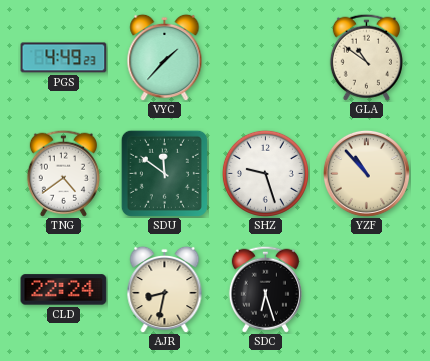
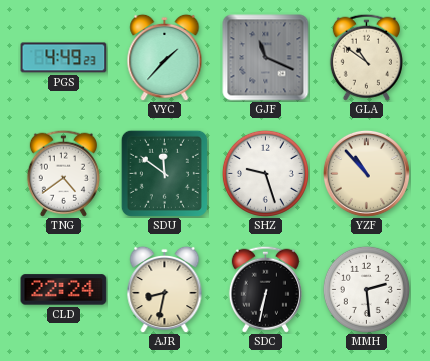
GJF: none -> 11:19 (266, 58)
SDC: 6:27 -> 6:32 (265, 289)
MMH: none -> 2:29 (366, 289)
